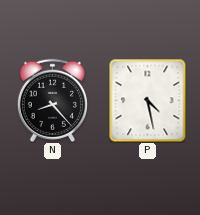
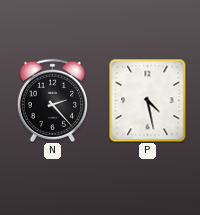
N: 8:23 -> 2:23 (52, 100)
